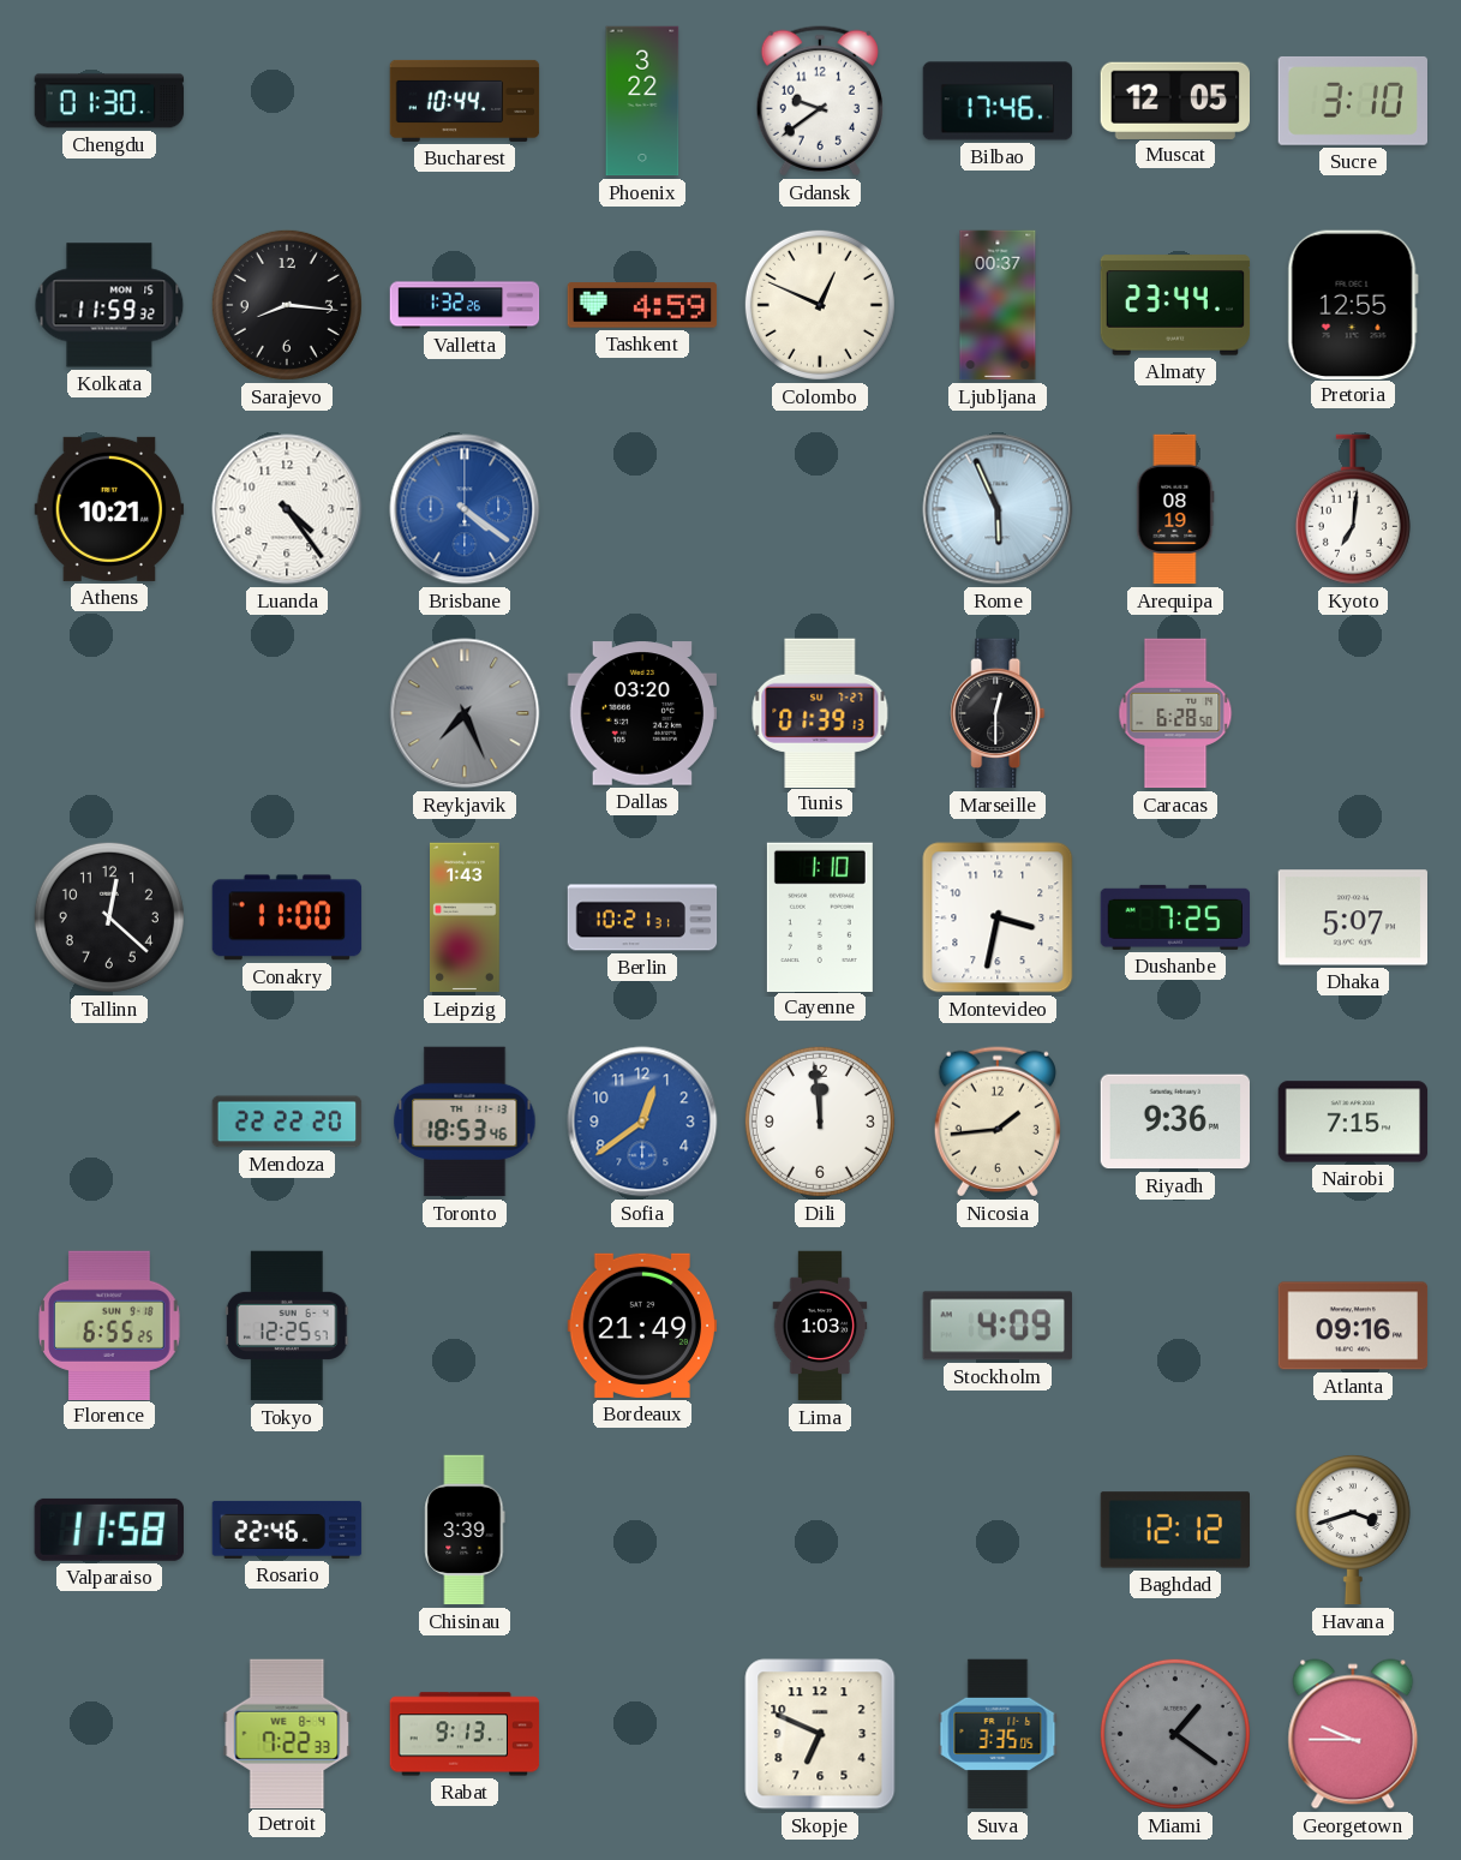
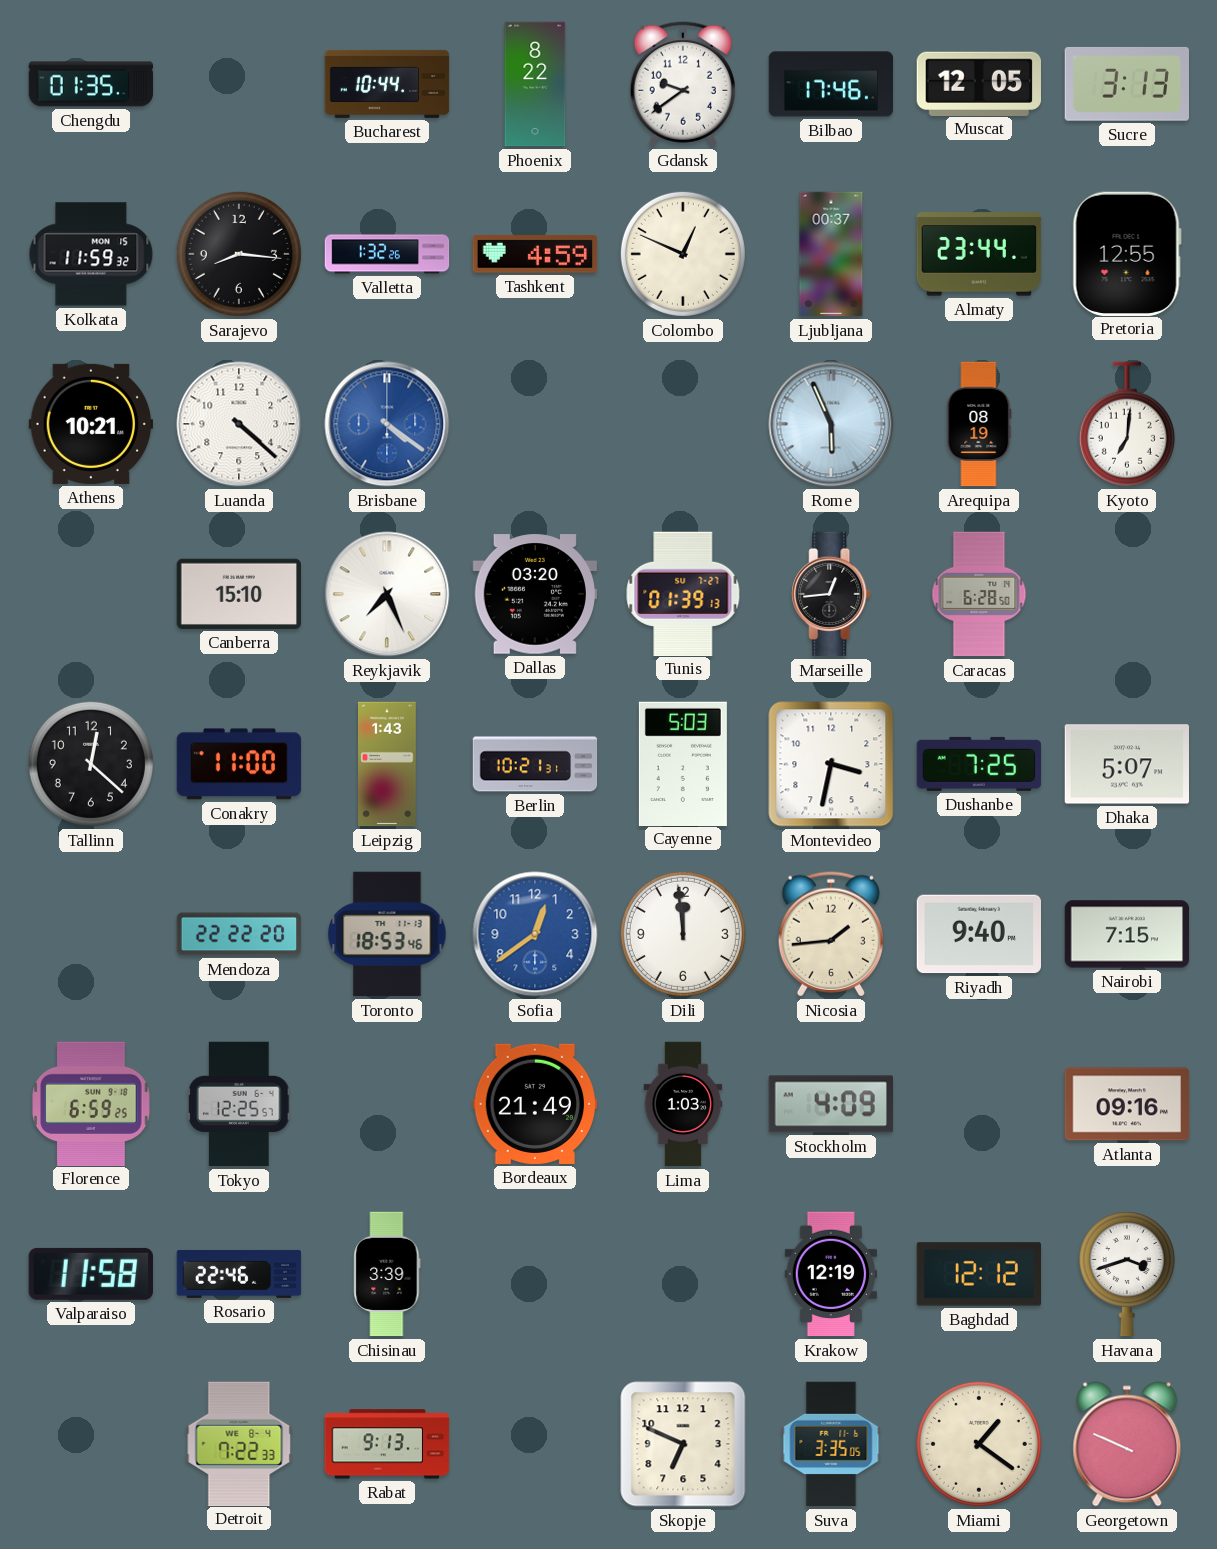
Chengdu: 01:30 -> 01:35 (91, 84)
Phoenix: 3:22 -> 8:22 (535, 84)
Sucre: 3:10 -> 3:13 (1126, 84)
Luanda: 4:24 -> 4:22 (239, 424)
Canberra: none -> 15:10 (238, 594)
Reykjavik dial: grey -> white (387, 594)
Marseille: 12:30 -> 12:44 (831, 594)
Cayenne: 1:10 -> 5:03 (683, 763)
Riyadh: 9:36 -> 9:40 (978, 934)
Florence: 6:55 -> 6:59 (91, 1103)
Krakow: none -> 12:19 (831, 1274)
Miami dial: grey -> cream (979, 1444)
Georgetown: 9:45 -> 9:49 (1127, 1444)
